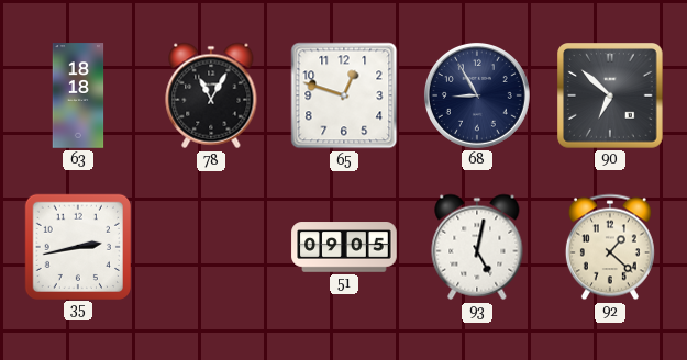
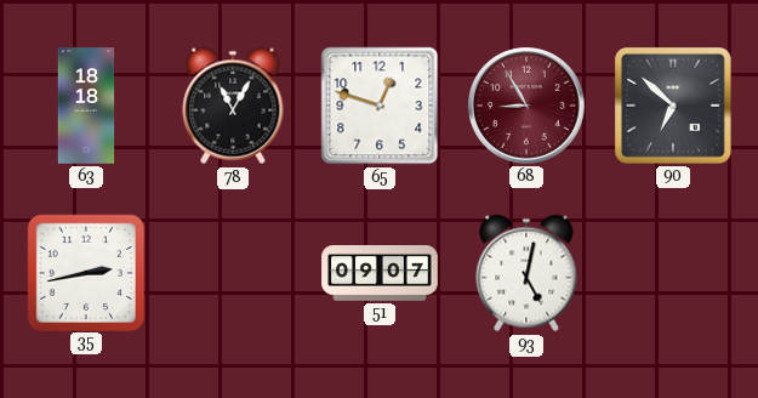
68 dial: navy -> burgundy (526, 106)
51: 09:05 -> 09:07 (380, 273)
92: 1:22 -> none (610, 247)
